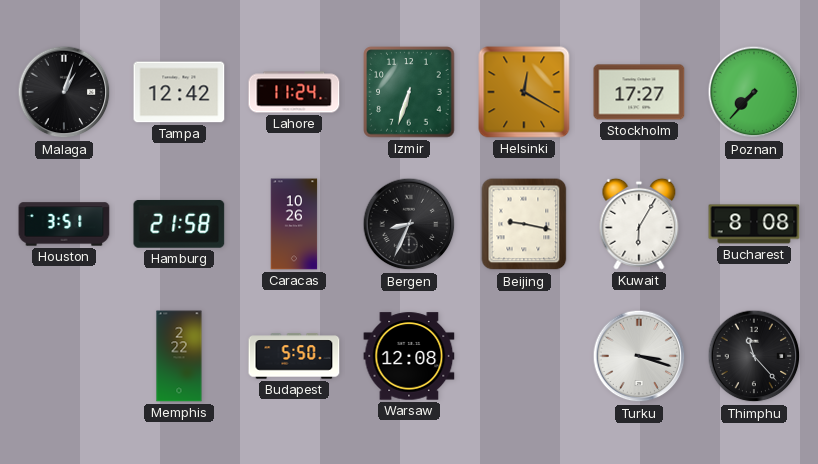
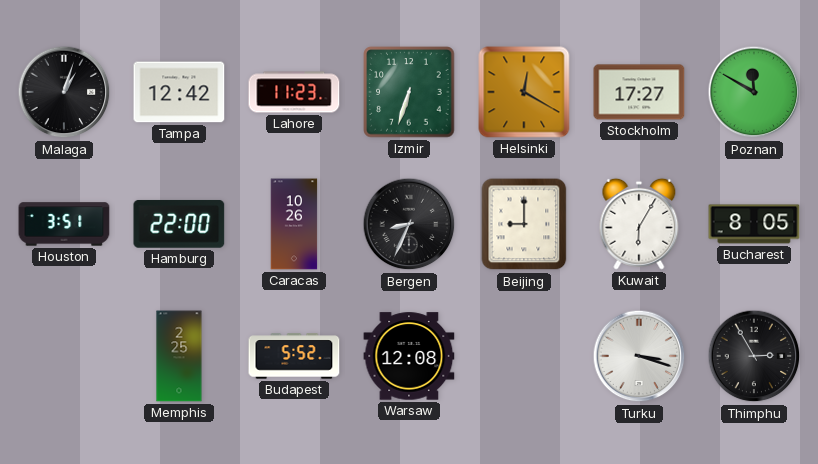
Lahore: 11:24 -> 11:23 (294, 92)
Poznan: 7:37 -> 11:50 (754, 92)
Hamburg: 21:58 -> 22:00 (179, 224)
Beijing: 9:17 -> 9:00 (524, 224)
Bucharest: 8:08 -> 8:05 (754, 224)
Memphis: 2:22 -> 2:25 (179, 356)
Budapest: 5:50 -> 5:52 (294, 356)
Thimphu: 11:23 -> 2:55 (754, 356)
